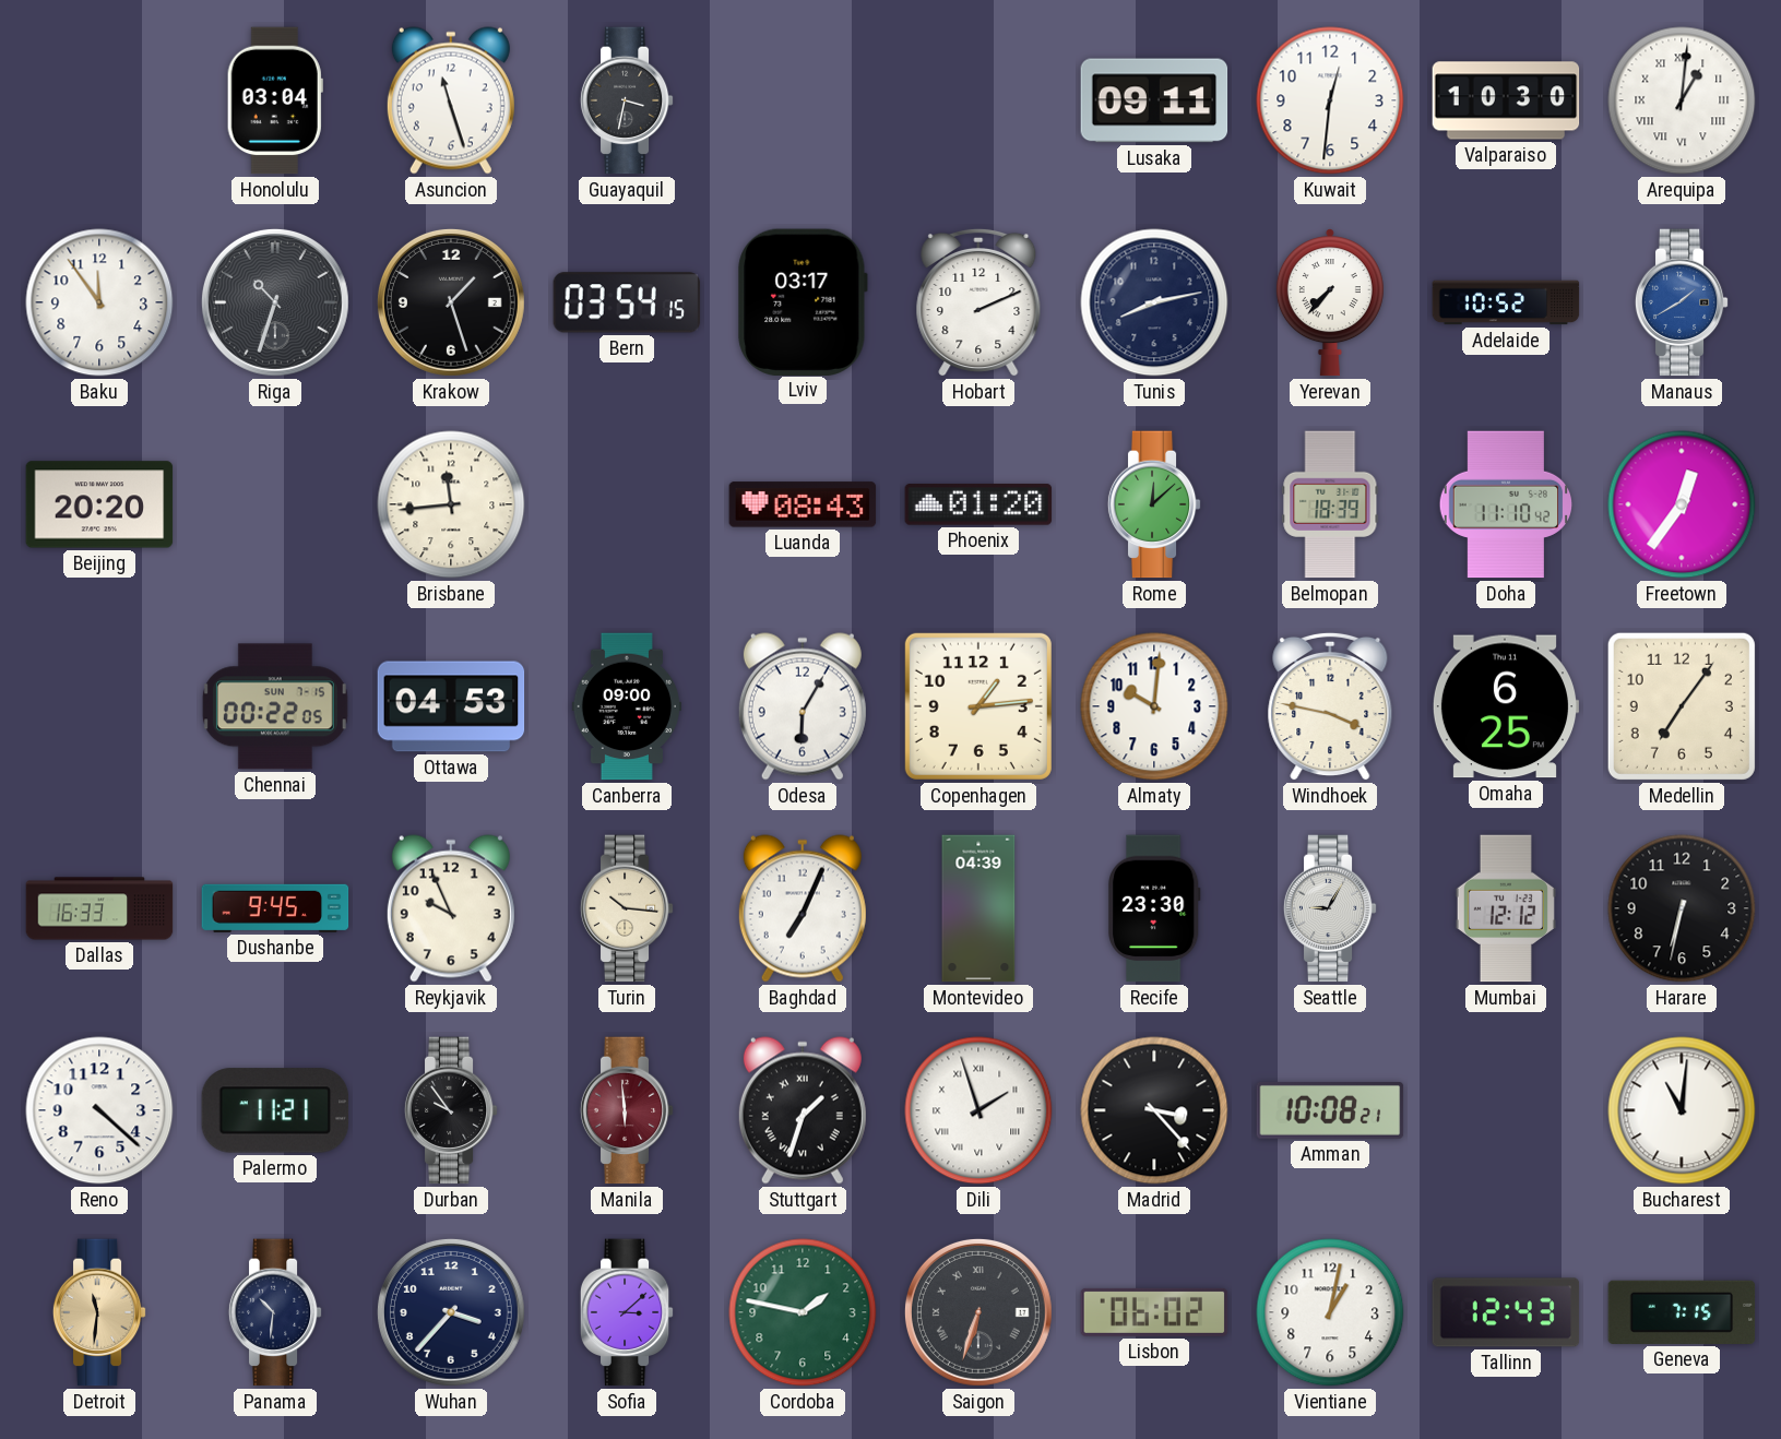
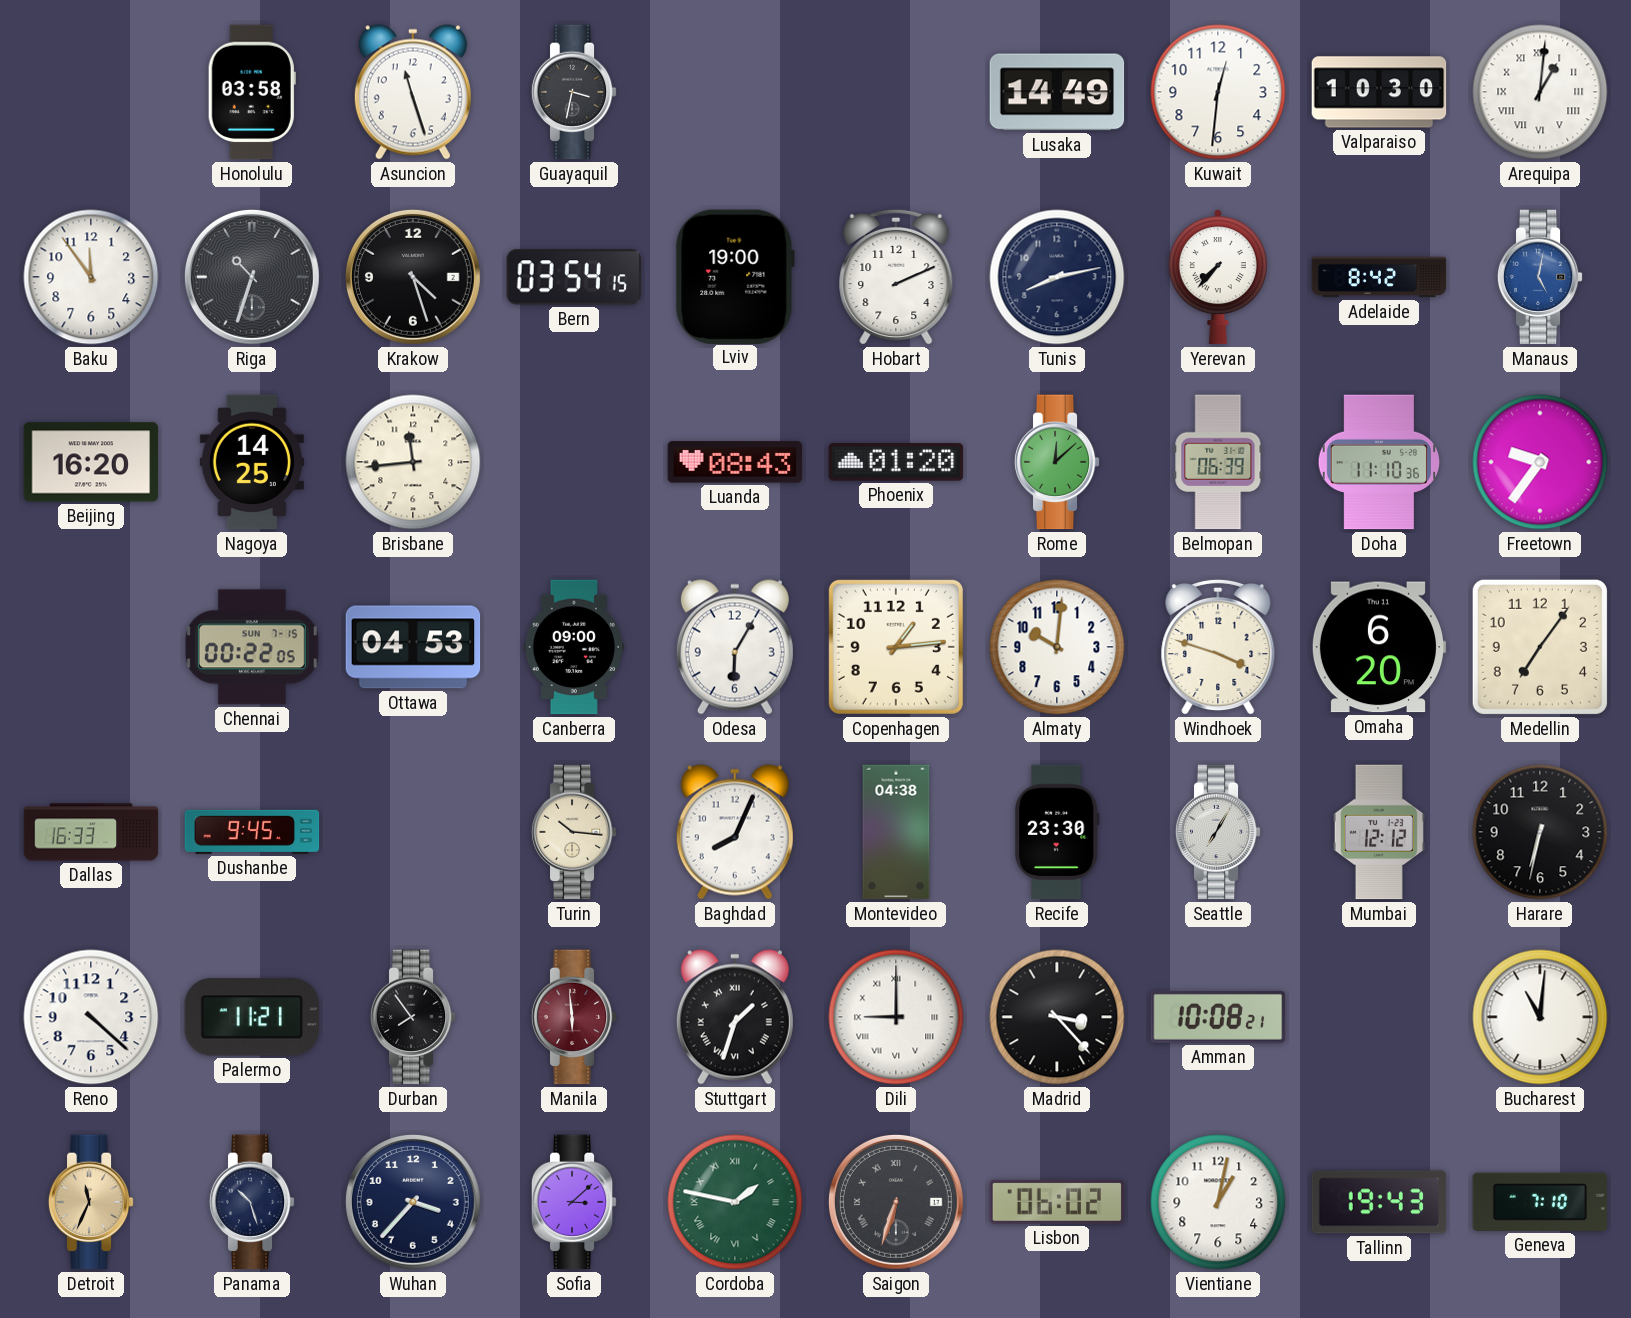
Honolulu: 03:04 -> 03:58 (252, 92)
Lusaka: 09:11 -> 14:49 (1057, 92)
Krakow: 1:27 -> 4:27 (413, 277)
Lviv: 03:17 -> 19:00 (735, 276)
Adelaide: 10:52 -> 8:42 (1379, 277)
Manaus: 1:40 -> 5:02 (1540, 277)
Beijing: 20:20 -> 16:20 (91, 462)
Nagoya: none -> 14:25 (252, 462)
Belmopan: 18:39 -> 06:39 (1218, 462)
Doha: 11:10:42 -> 11:10:36 (1378, 462)
Freetown: 12:36 -> 9:36 (1540, 462)
Windhoek: 3:47 -> 3:48 (1218, 647)
Omaha: 6:25 -> 6:20 (1379, 647)
Reykjavik: 9:56 -> none (451, 908)
Baghdad: 7:04 -> 8:04 (735, 832)
Montevideo: 04:39 -> 04:38 (896, 832)
Seattle: 9:05 -> 7:05 (1218, 832)
Durban: 9:54 -> 7:54 (413, 1017)
Dili: 1:57 -> 9:00 (896, 1017)
Detroit: 11:31 -> 11:34 (91, 1202)
Panama: 10:31 -> 10:27 (252, 1202)
Cordoba numerals: Arabic -> Roman (735, 1202)
Tallinn: 12:43 -> 19:43 (1379, 1202)
Geneva: 7:15 -> 7:10 (1540, 1202)
